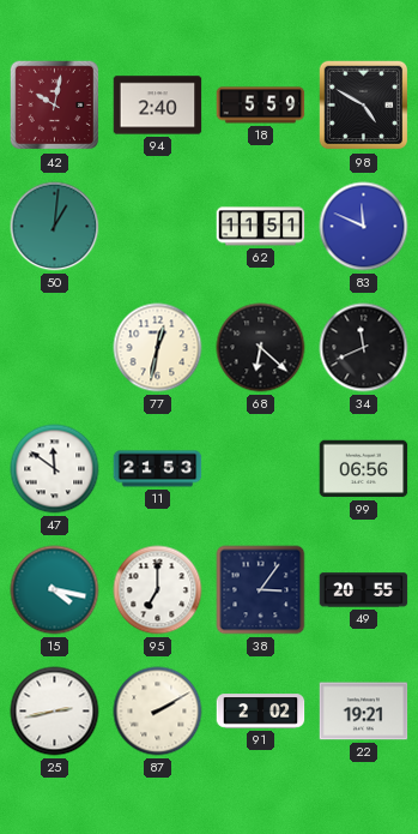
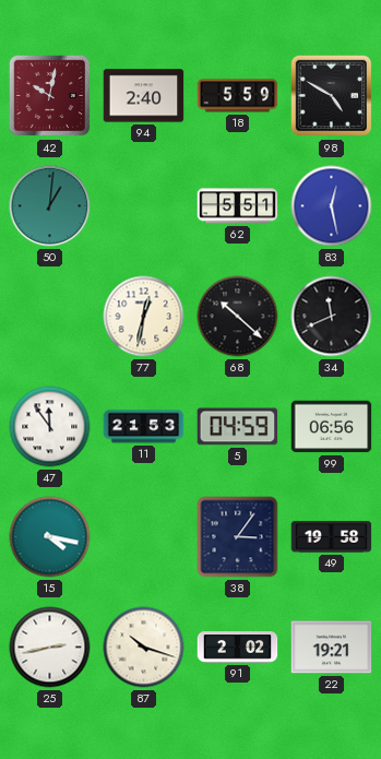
62: 11:51 -> 5:51 (238, 206)
83: 11:49 -> 12:28 (332, 206)
68: 6:22 -> 10:22 (238, 317)
47: 11:51 -> 11:54 (50, 427)
5: none -> 04:59 (238, 427)
95: 7:00 -> none (158, 590)
49: 20:55 -> 19:58 (332, 537)
87: 2:10 -> 10:18 (144, 648)
